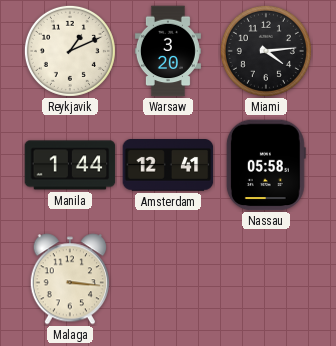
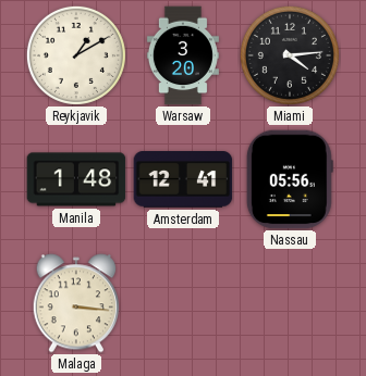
Reykjavik: 1:11 -> 1:10 (76, 55)
Manila: 1:44 -> 1:48 (76, 179)
Nassau: 05:58 -> 05:56 (290, 179)
